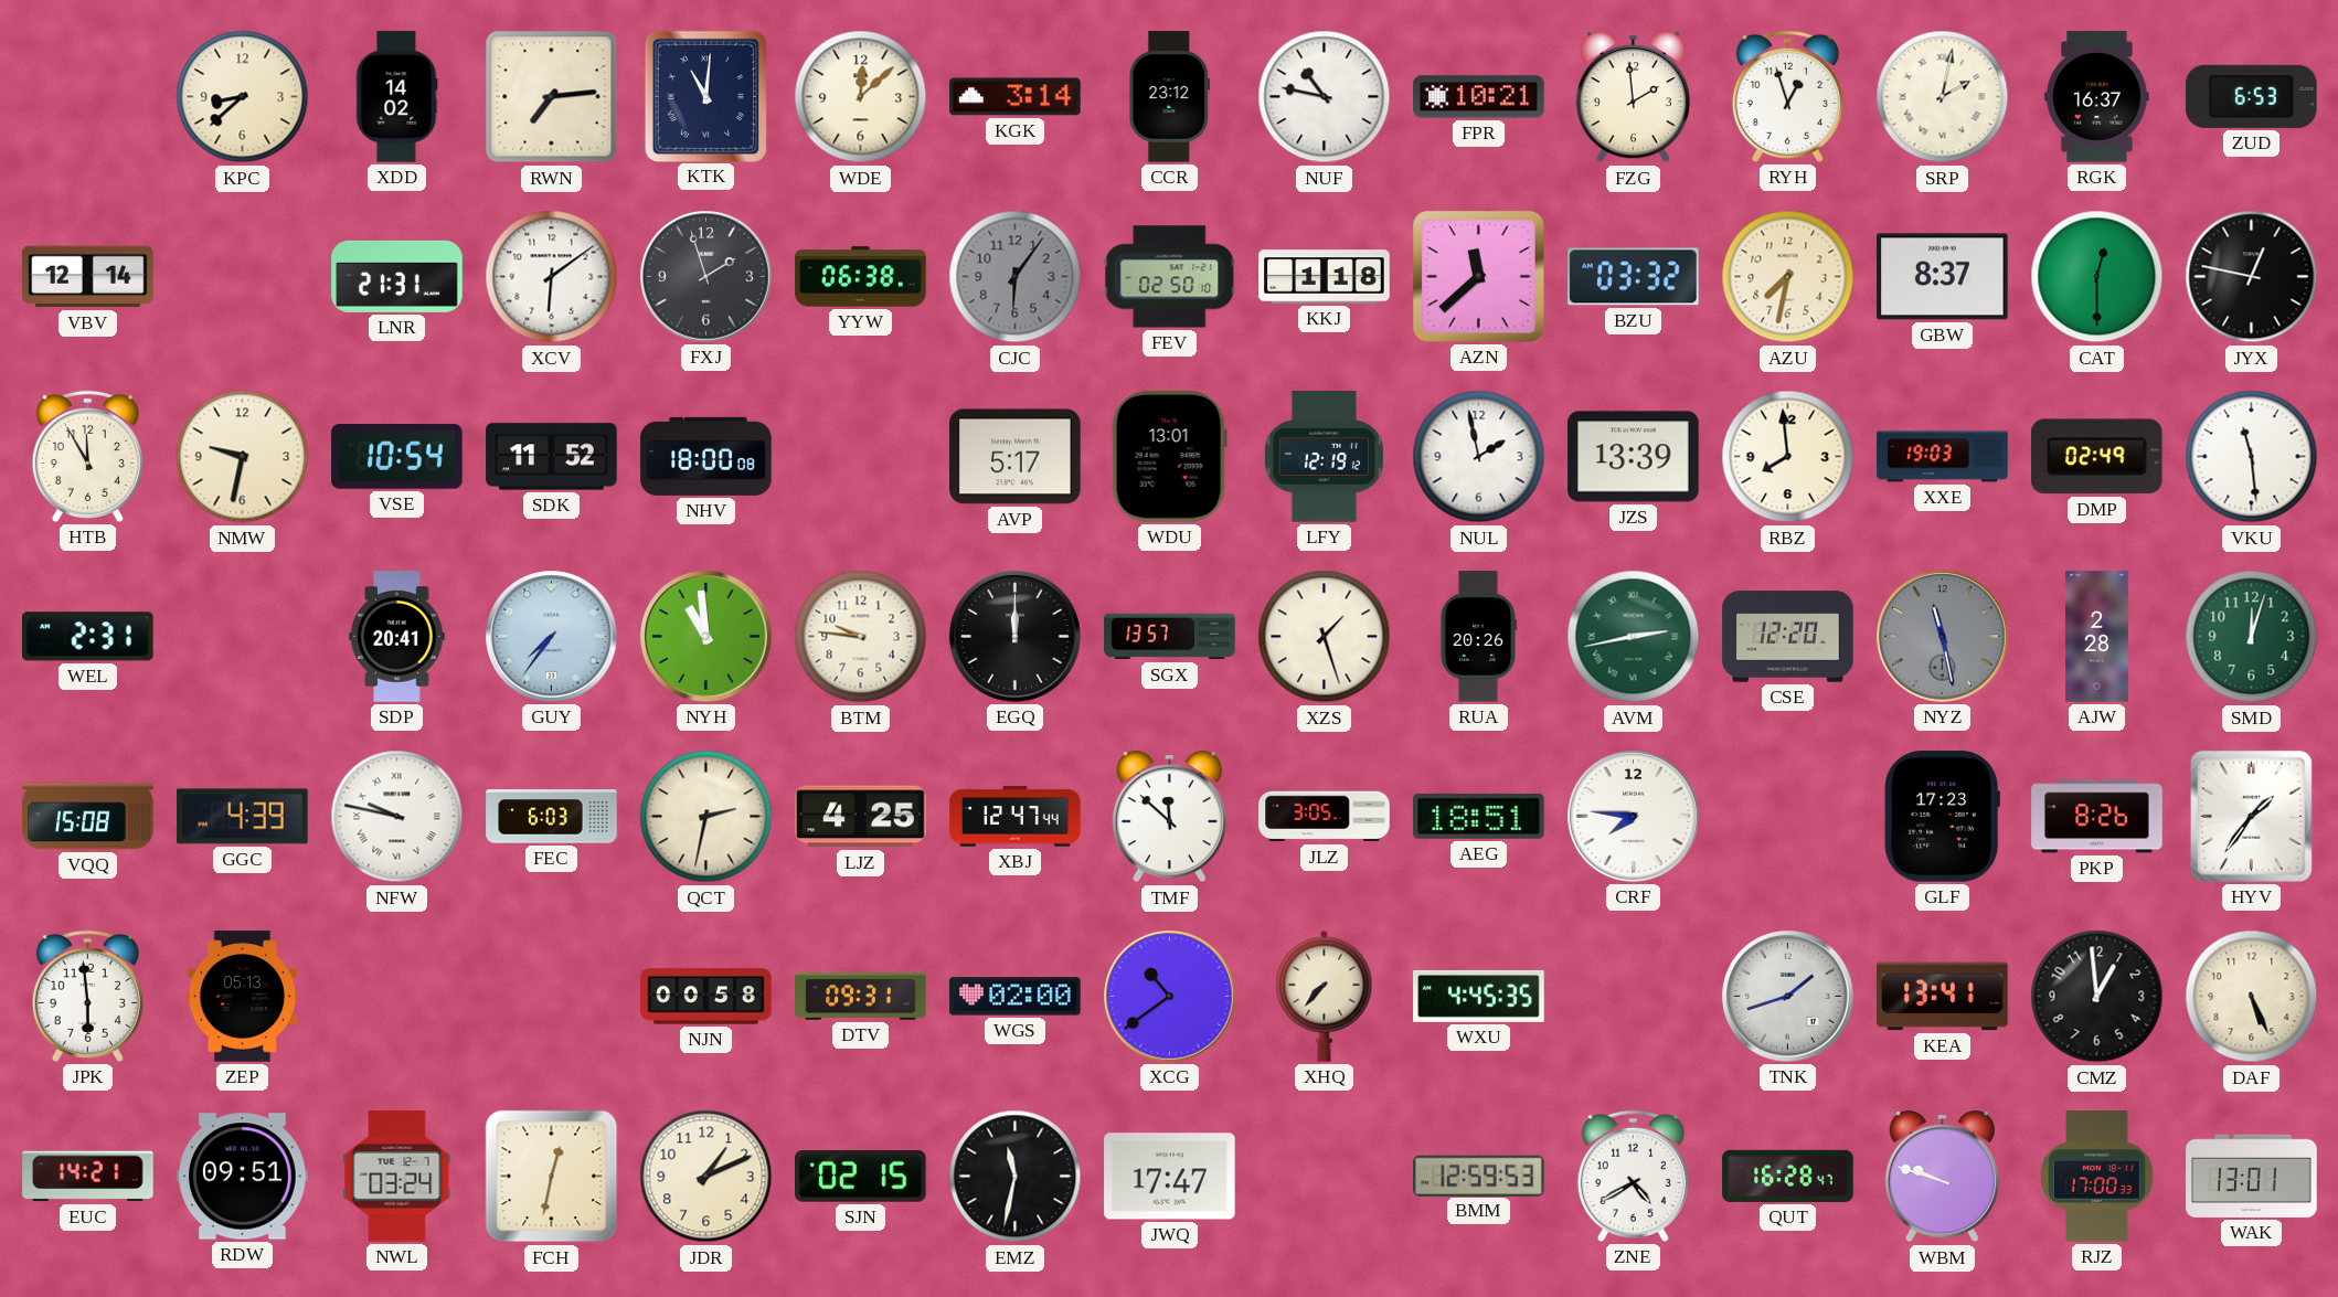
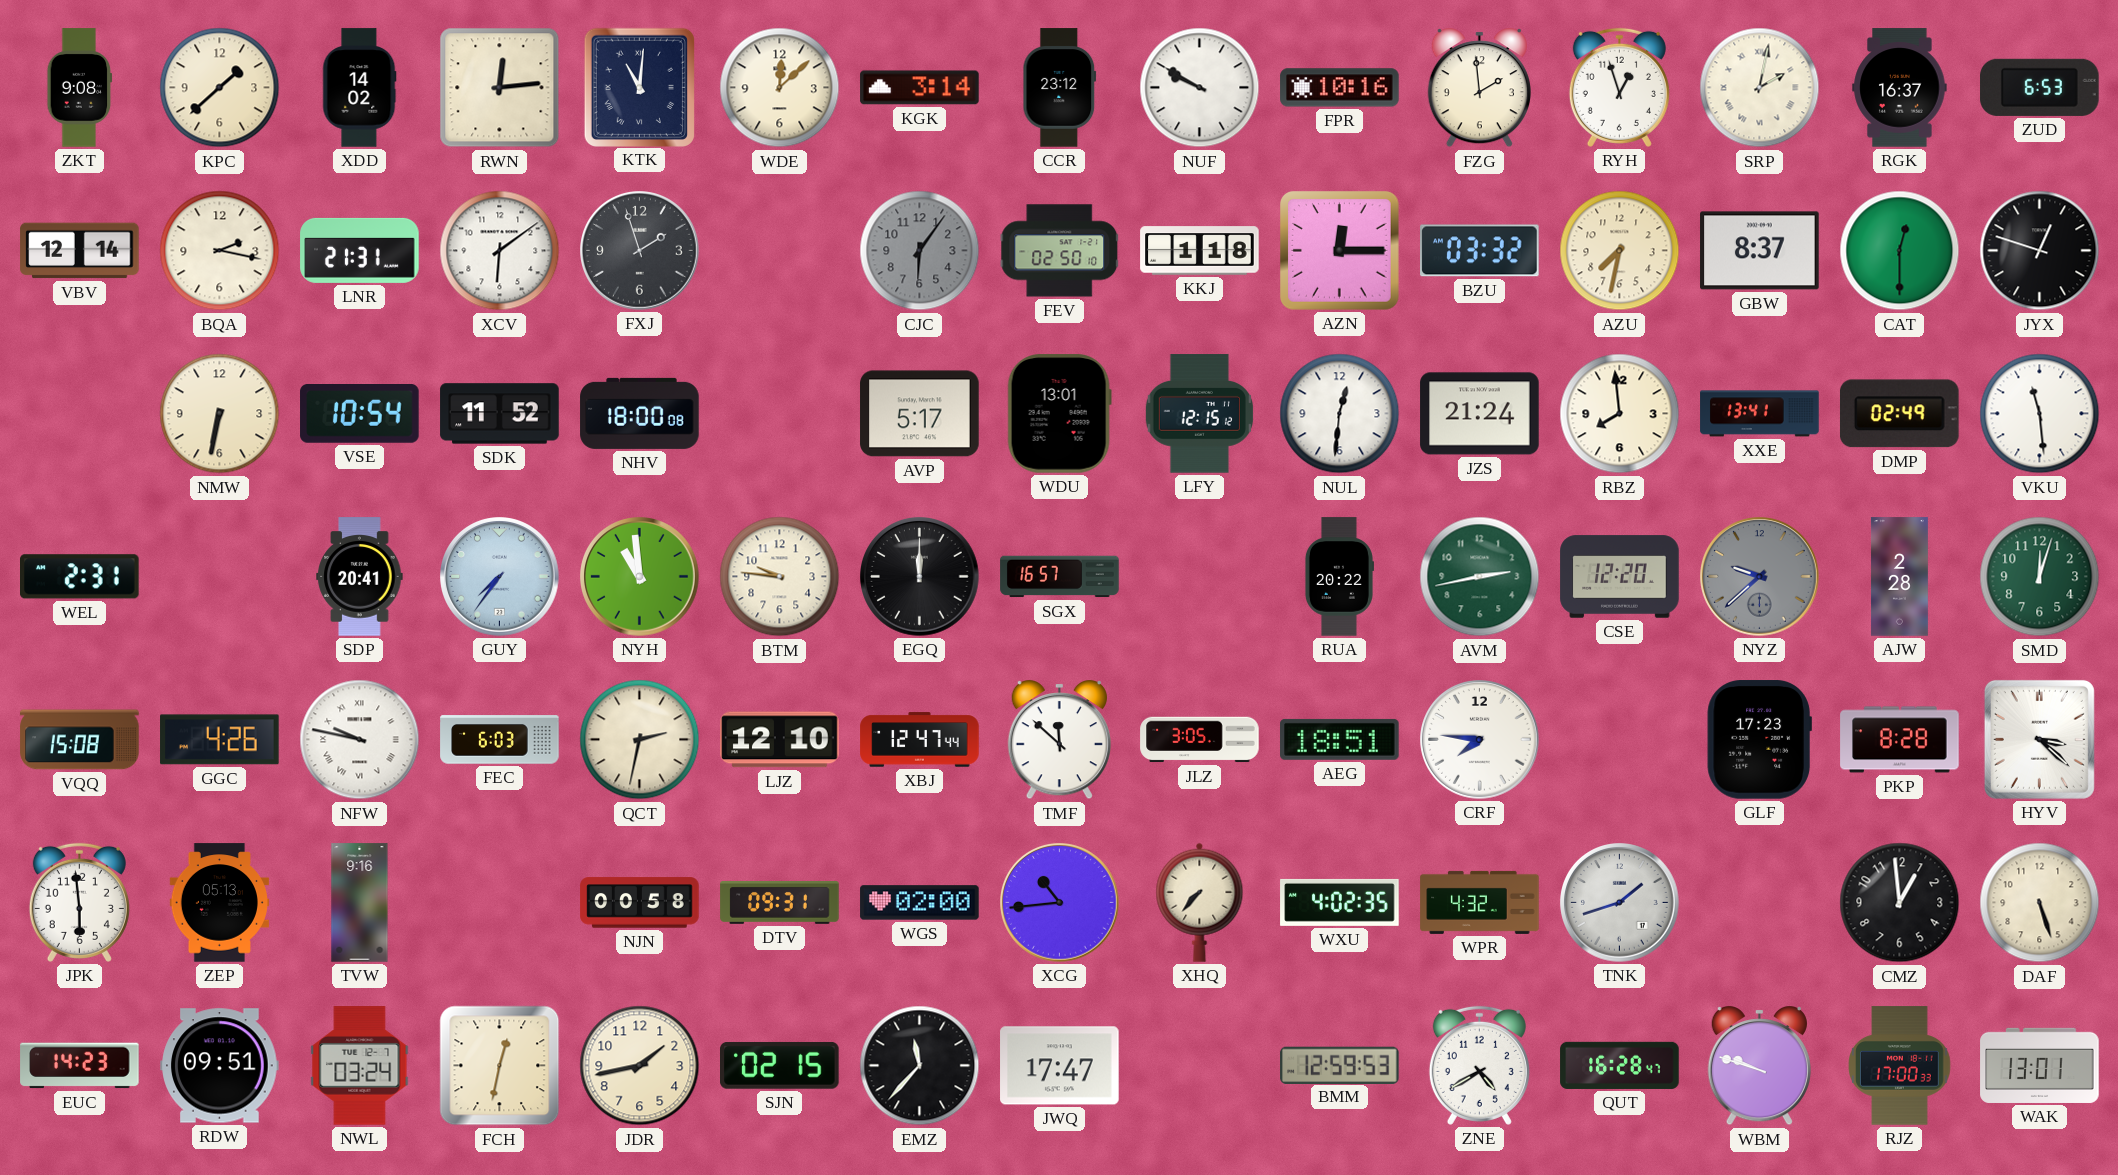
ZKT: none -> 9:08 (80, 88)
KPC: 8:38 -> 1:38 (220, 88)
RWN: 7:14 -> 12:14 (500, 88)
NUF: 10:47 -> 9:50 (1200, 88)
FPR: 10:21 -> 10:16 (1340, 88)
BQA: none -> 2:17 (220, 251)
YYW: 06:38 -> none (861, 277)
AZN: 11:38 -> 12:15 (1340, 251)
JYX: 12:47 -> 12:48 (2040, 251)
HTB: 11:55 -> none (87, 456)
NMW: 9:32 -> 6:32 (220, 414)
LFY: 12:19 -> 12:15 (1199, 414)
NUL: 1:58 -> 12:31 (1340, 414)
JZS: 13:39 -> 21:24 (1480, 414)
XXE: 19:03 -> 13:41 (1760, 414)
SGX: 13:57 -> 16:57 (1060, 577)
XZS: 1:27 -> none (1325, 637)
RUA: 20:26 -> 20:22 (1339, 577)
AVM numerals: Roman -> Arabic (1480, 577)
NYZ: 11:28 -> 9:38 (1760, 577)
GGC: 4:39 -> 4:26 (220, 740)
LJZ: 4:25 -> 12:10 (780, 740)
PKP: 8:26 -> 8:28 (1900, 740)
HYV: 1:36 -> 3:22 (2039, 739)
TVW: none -> 9:16 (360, 903)
XCG: 10:39 -> 10:44 (1060, 903)
WXU: 4:45 -> 4:02 (1340, 902)
WPR: none -> 4:32 (1480, 902)
KEA: 13:41 -> none (1943, 997)
DAF: 5:26 -> 5:27 (2040, 903)
EUC: 14:21 -> 14:23 (80, 1066)
JDR: 1:11 -> 1:43 (640, 1066)
EMZ: 11:32 -> 11:37 (920, 1066)
